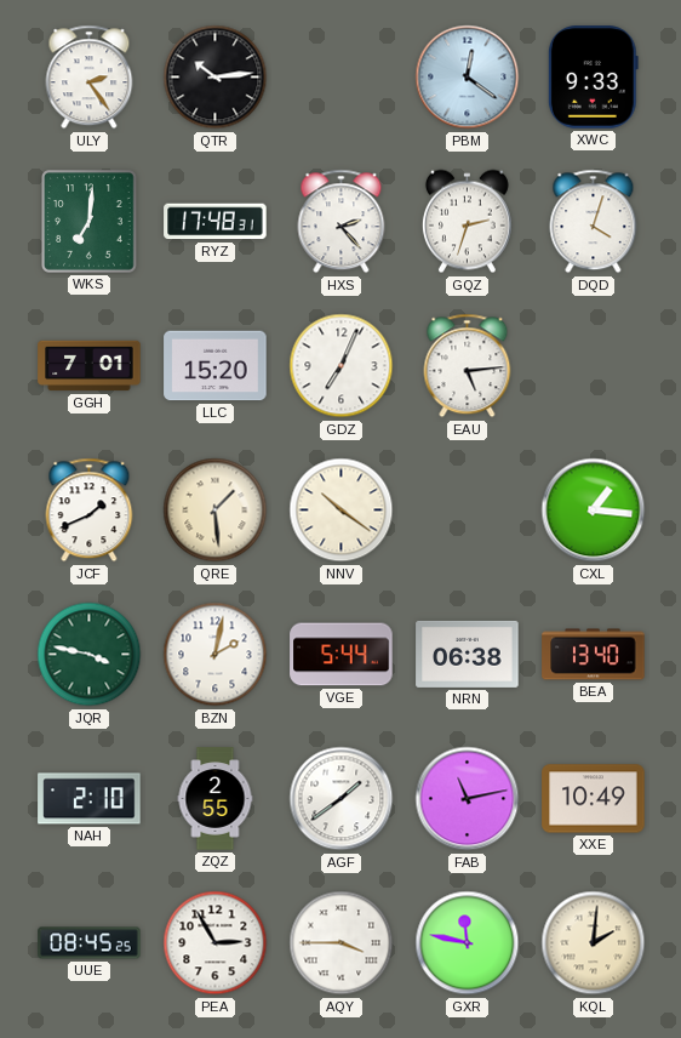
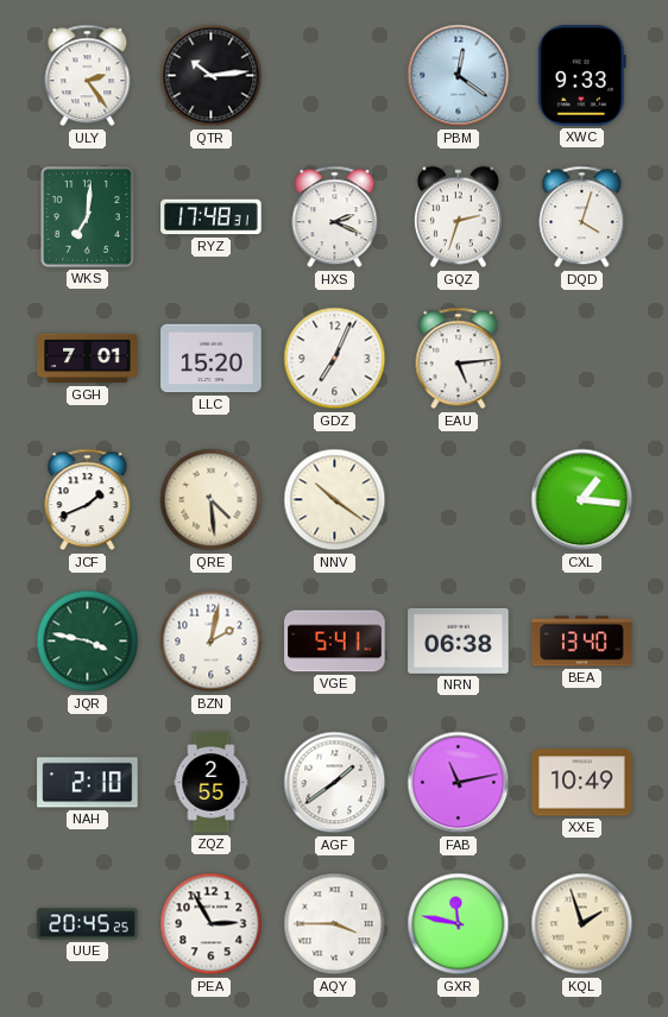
HXS: 2:23 -> 2:19 (335, 217)
QRE: 1:29 -> 4:29 (212, 500)
VGE: 5:44 -> 5:41 (335, 642)
UUE: 08:45 -> 20:45 (88, 924)
KQL: 2:01 -> 1:57 (582, 924)
